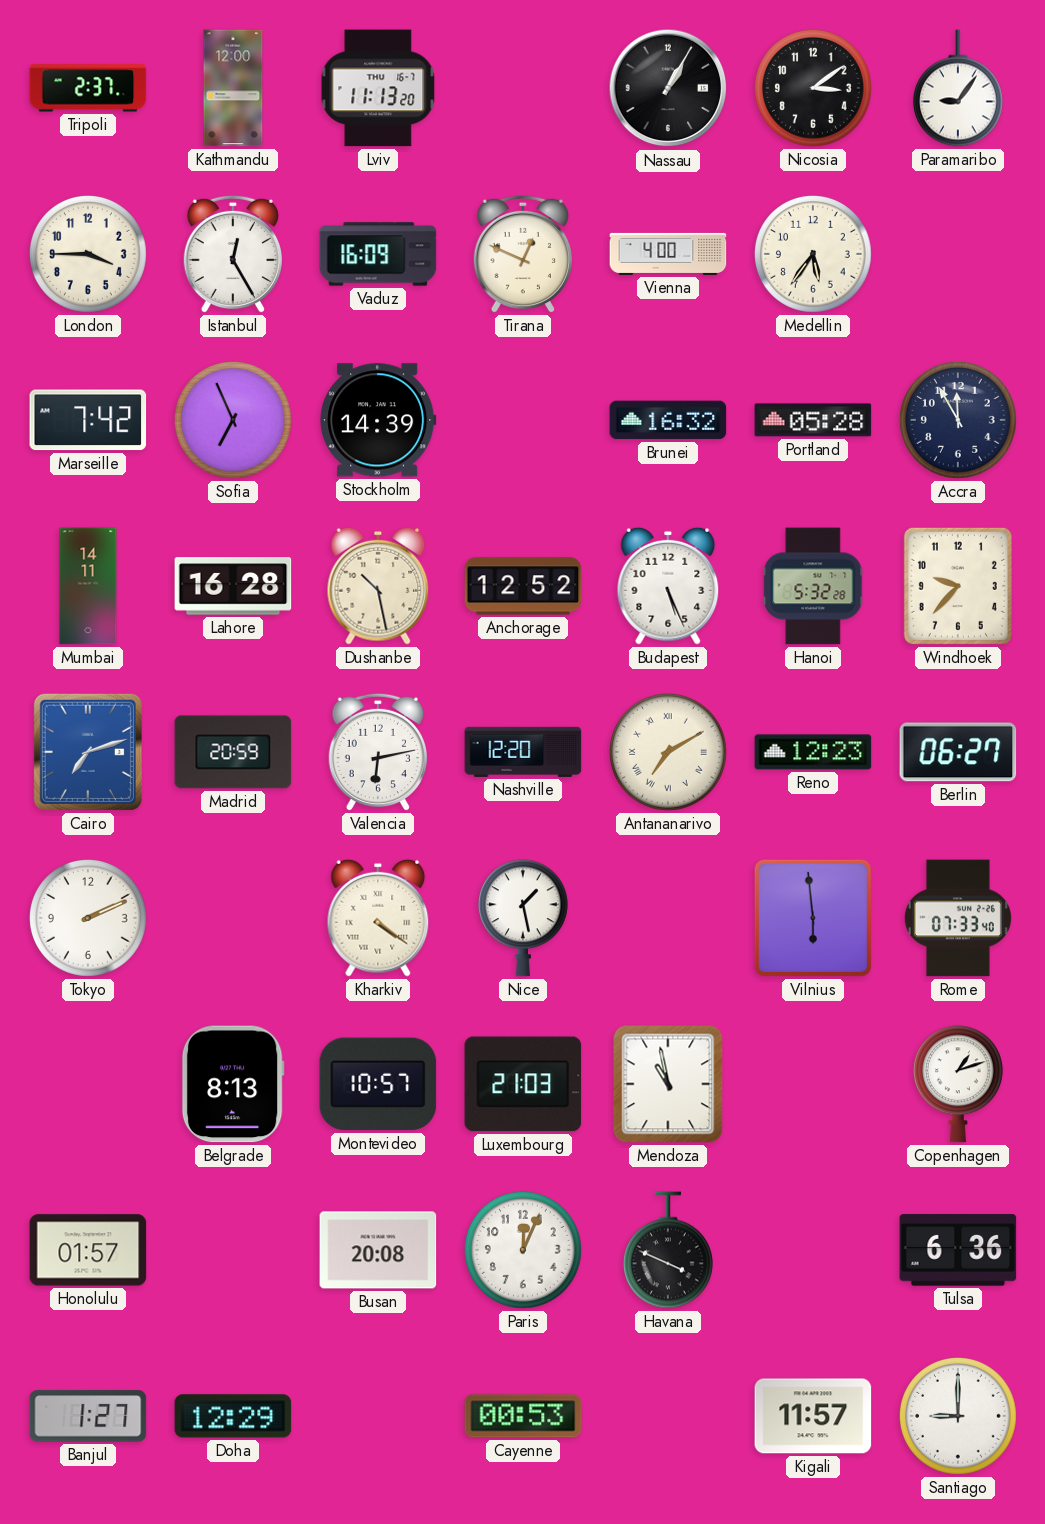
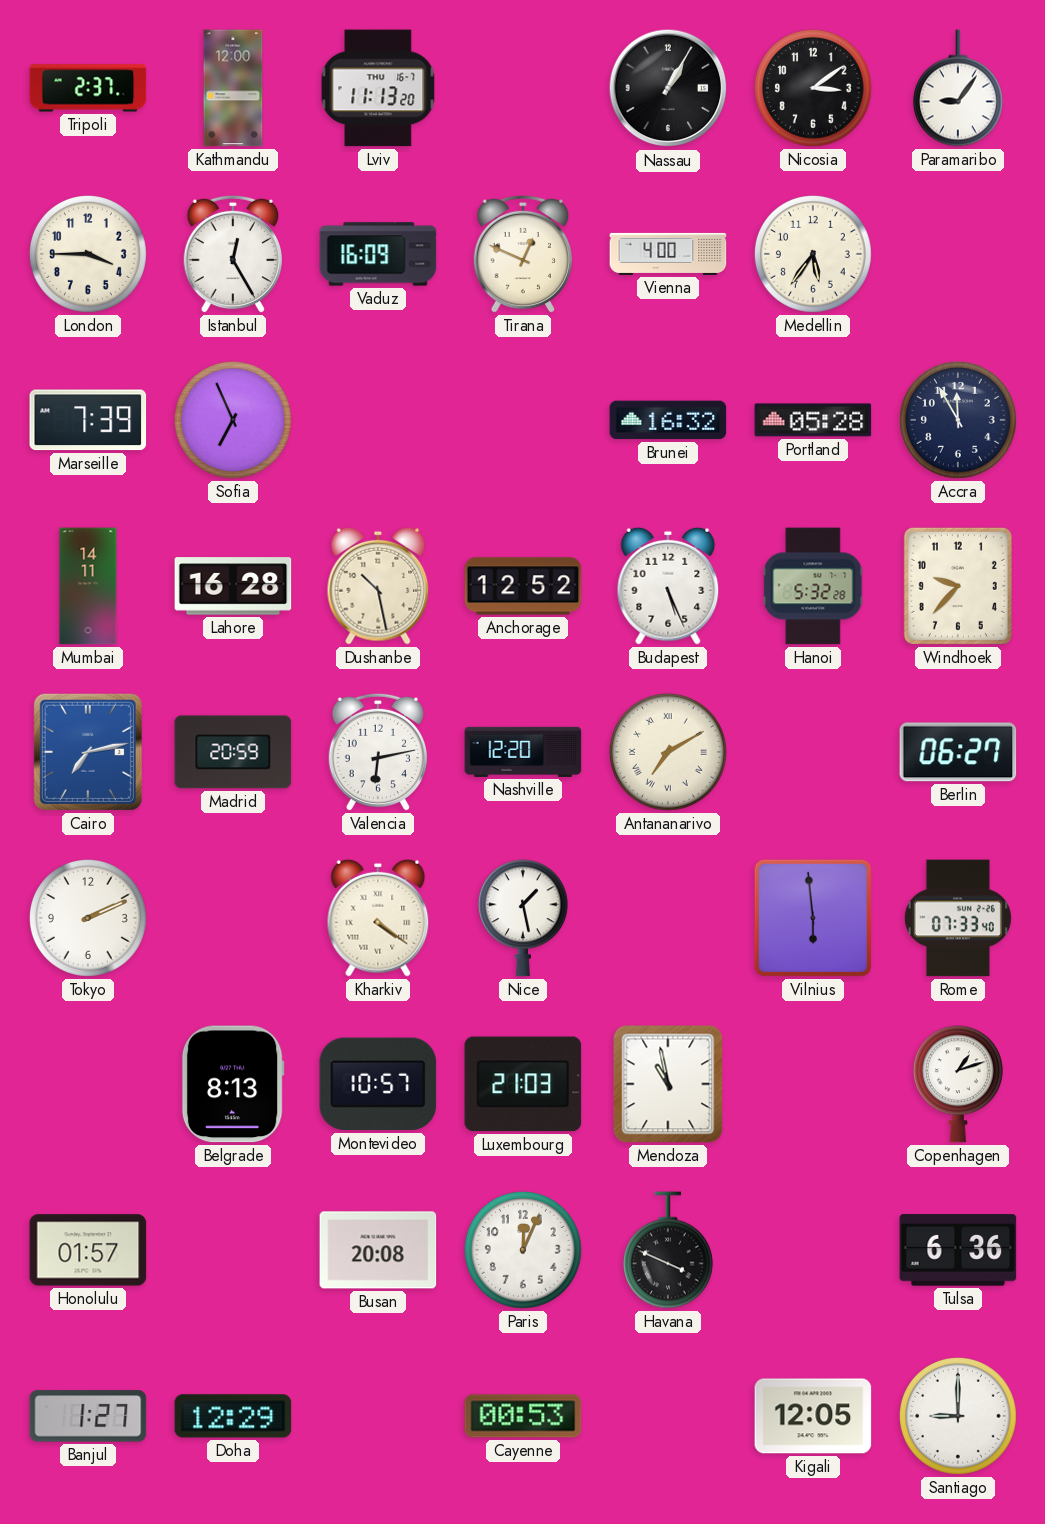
Marseille: 7:42 -> 7:39 (88, 420)
Stockholm: 14:39 -> none (378, 420)
Cairo: 7:12 -> 7:13 (88, 752)
Reno: 12:23 -> none (813, 752)
Kigali: 11:57 -> 12:05 (813, 1416)
